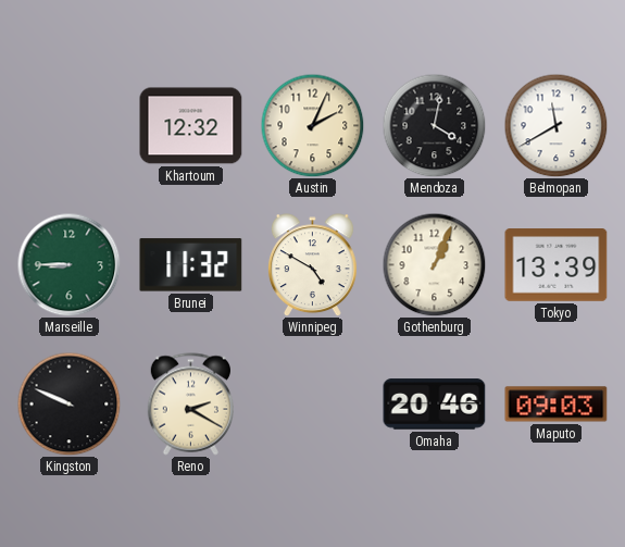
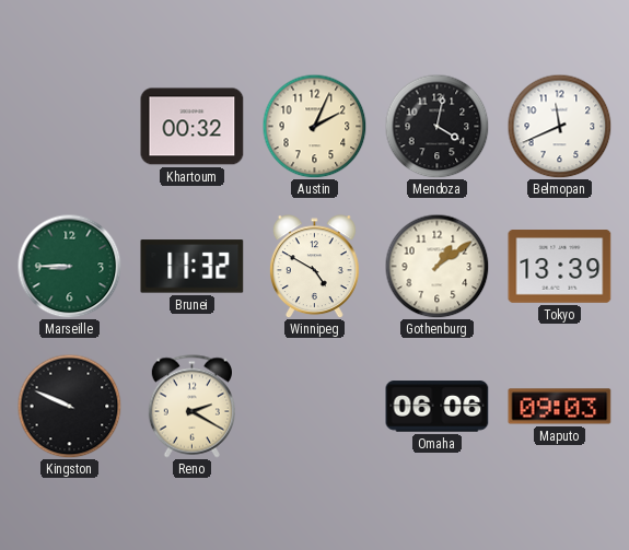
Khartoum: 12:32 -> 00:32 (193, 127)
Belmopan: 11:40 -> 11:41 (559, 126)
Gothenburg: 1:04 -> 1:09 (436, 266)
Omaha: 20:46 -> 06:06 (438, 407)
